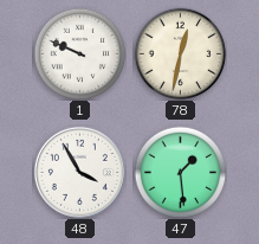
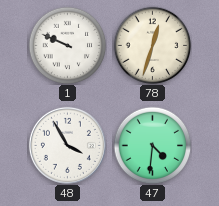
78: 12:32 -> 12:33 (152, 45)
47: 1:29 -> 4:31 (152, 145)
